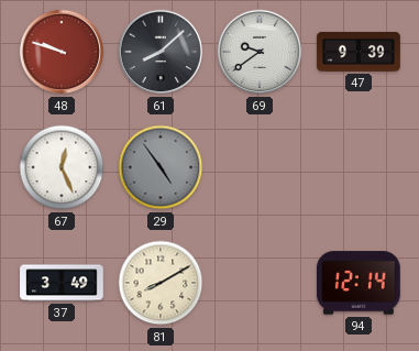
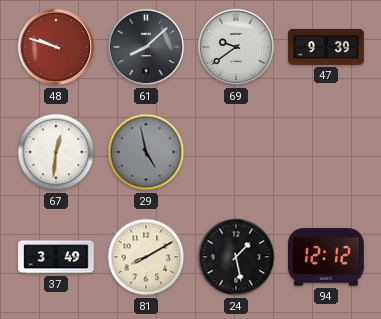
67: 12:26 -> 12:31 (56, 152)
29: 4:54 -> 4:58 (146, 152)
24: none -> 1:28 (236, 257)
94: 12:14 -> 12:12 (327, 257)
